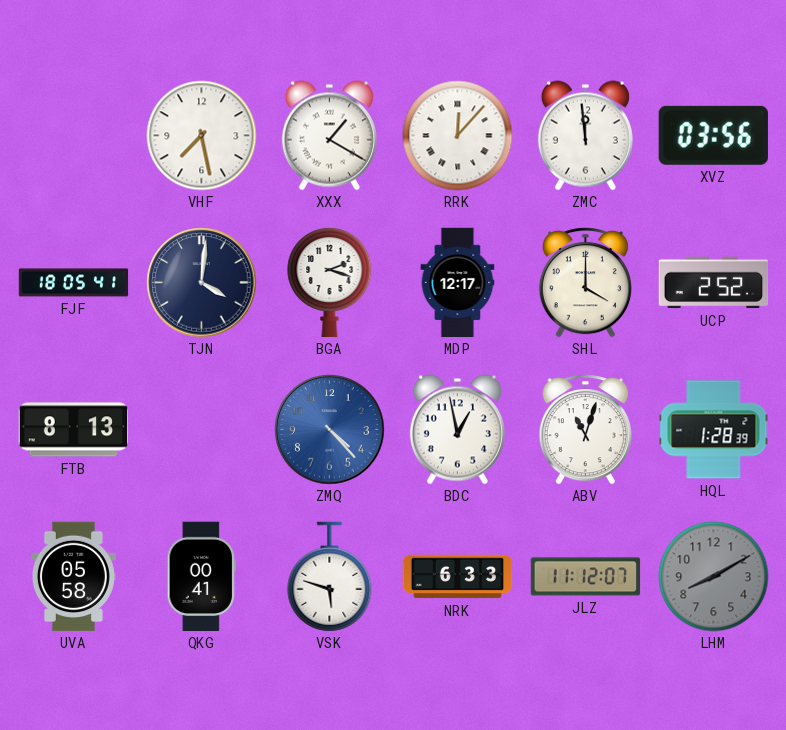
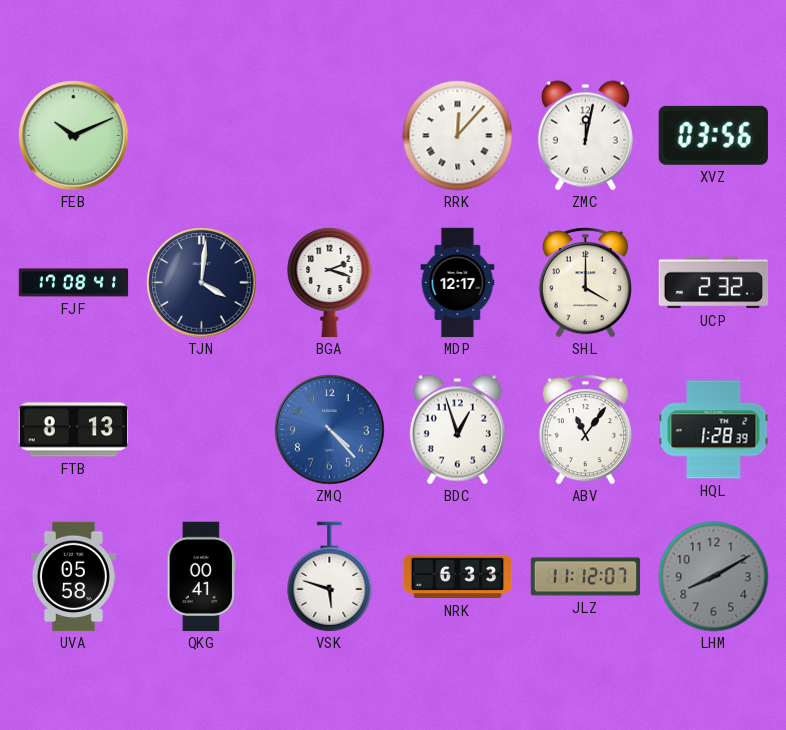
FEB: none -> 10:11 (74, 136)
VHF: 7:28 -> none (202, 136)
XXX: 1:20 -> none (329, 136)
ZMC: 11:59 -> 12:02 (585, 136)
FJF: 18:05 -> 17:08 (74, 283)
UCP: 2:52 -> 2:32 (714, 283)
BDC: 12:58 -> 12:57 (457, 430)
ABV: 11:03 -> 11:06 (585, 430)
